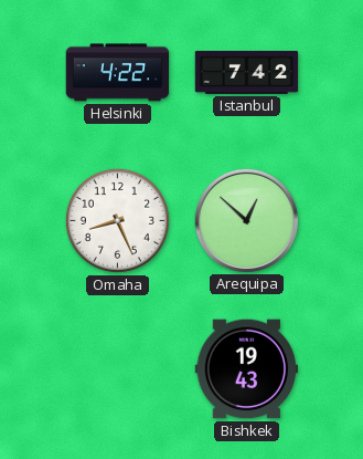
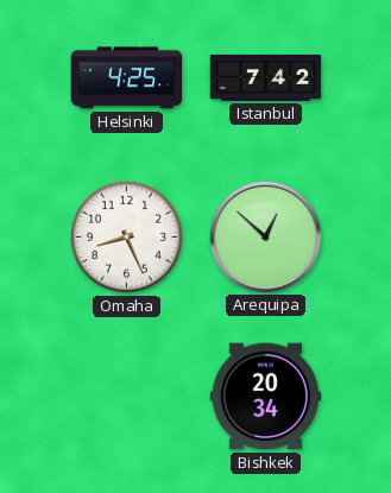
Helsinki: 4:22 -> 4:25 (127, 78)
Bishkek: 19:43 -> 20:34 (266, 397)
